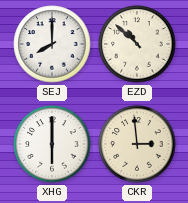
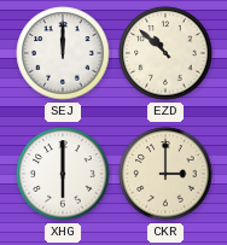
SEJ: 8:00 -> 12:00 (63, 53)
CKR: 2:59 -> 3:00 (165, 174)
